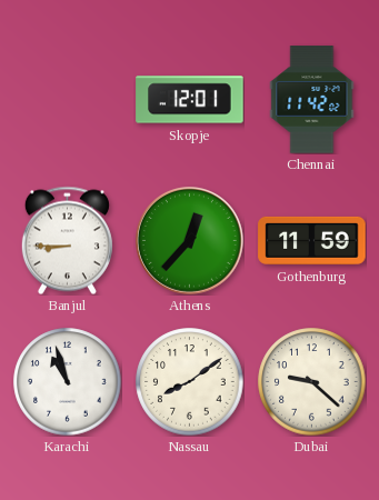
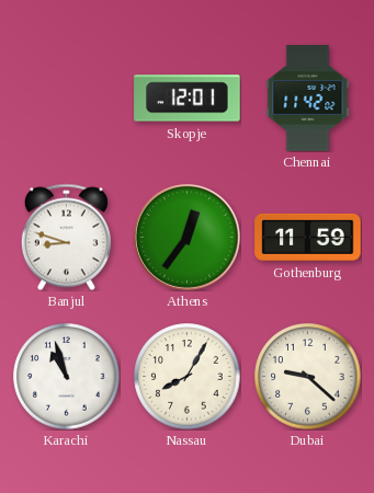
Banjul: 8:45 -> 8:48 (66, 237)
Athens: 12:37 -> 12:36 (186, 237)
Nassau: 8:09 -> 8:05 (188, 377)
